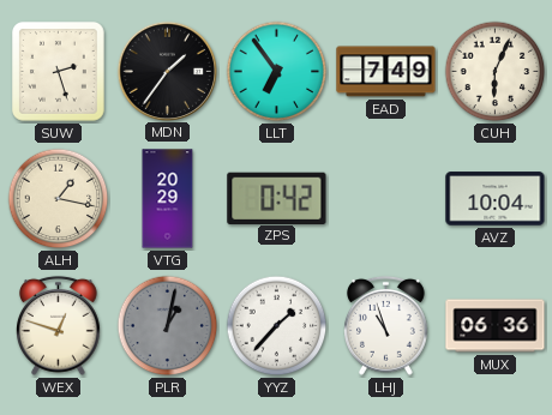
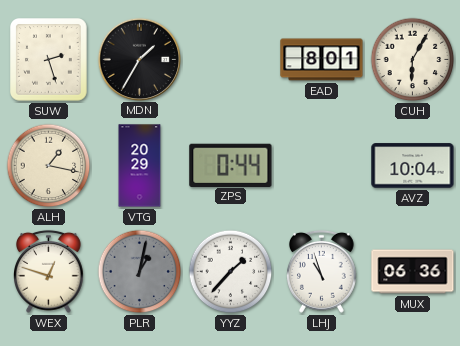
MDN: 1:36 -> 1:35 (139, 59)
LLT: 6:54 -> none (277, 72)
EAD: 7:49 -> 8:01 (322, 60)
CUH: 6:04 -> 6:05 (413, 60)
ZPS: 0:42 -> 0:44 (231, 165)
